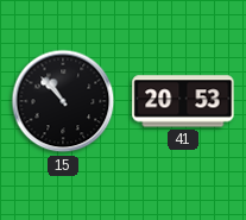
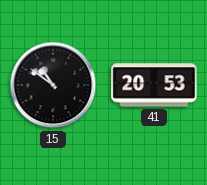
15: 10:53 -> 10:51 (53, 85)
